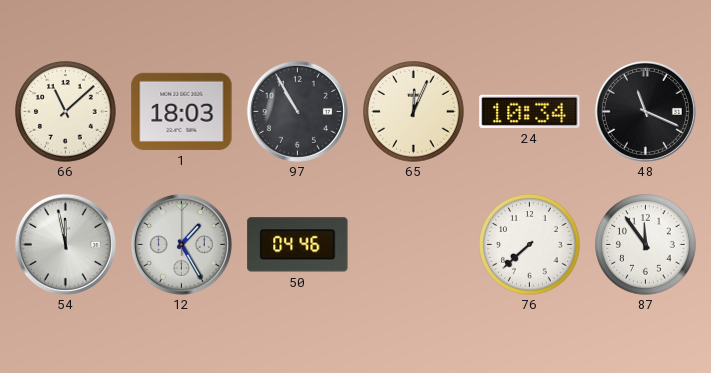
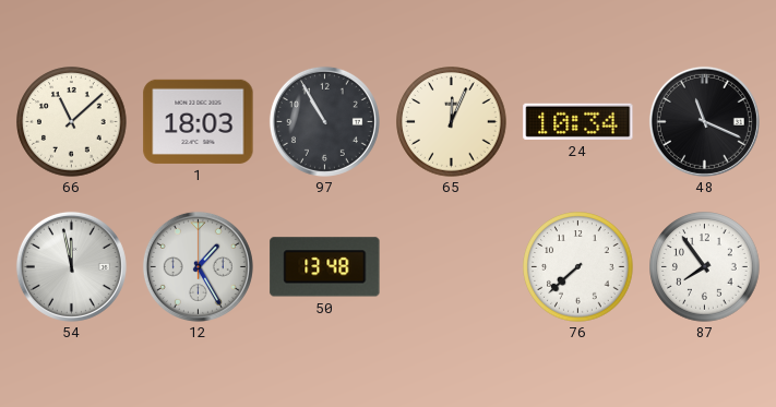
50: 04:46 -> 13:48 (325, 267)
87: 11:54 -> 7:54 (705, 267)
